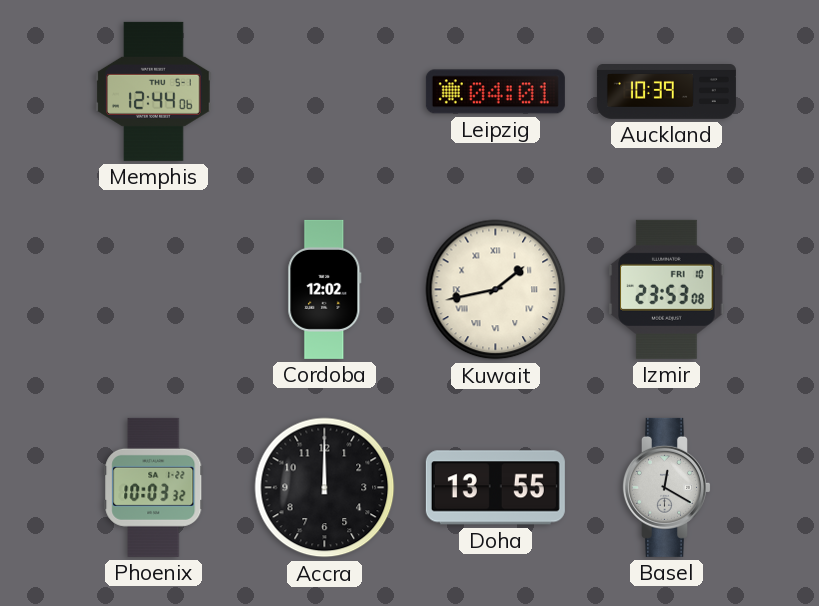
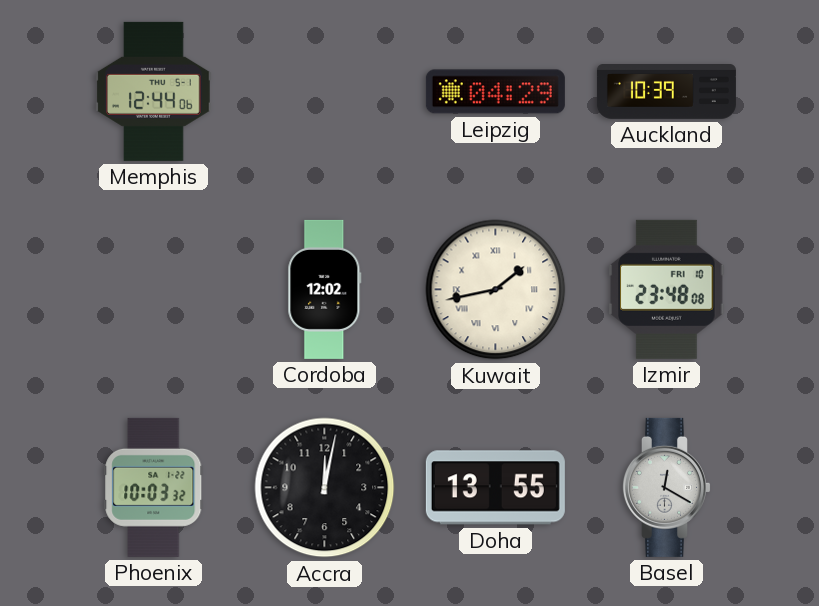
Leipzig: 04:01 -> 04:29 (495, 92)
Izmir: 23:53 -> 23:48 (667, 289)
Accra: 12:00 -> 12:02 (325, 488)
